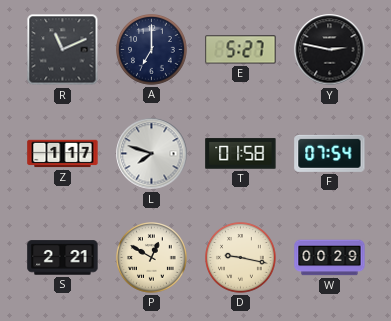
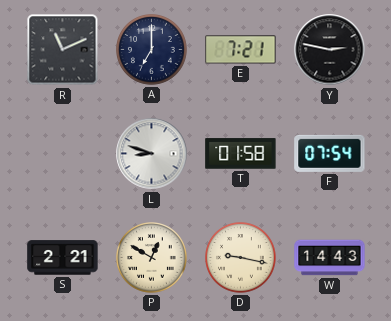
E: 5:27 -> 7:21 (241, 50)
Z: 1:17 -> none (63, 154)
L: 7:48 -> 8:48 (152, 154)
W: 00:29 -> 14:43 (330, 258)
